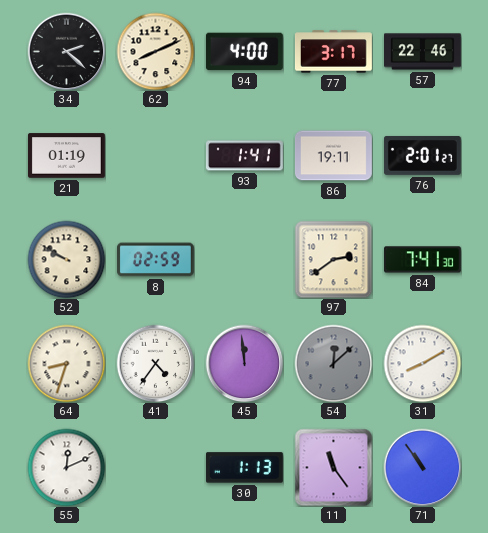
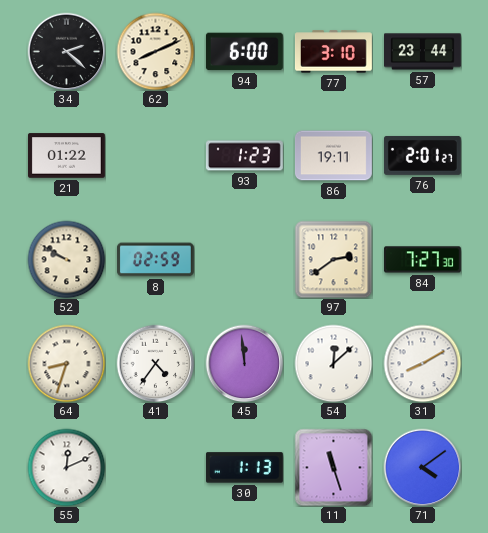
94: 4:00 -> 6:00 (244, 52)
77: 3:17 -> 3:10 (333, 52)
57: 22:46 -> 23:44 (423, 52)
21: 01:19 -> 01:22 (66, 156)
93: 1:41 -> 1:23 (244, 156)
84: 7:41 -> 7:27 (422, 260)
54 dial: grey -> white (333, 363)
11: 11:24 -> 11:27 (333, 467)
71: 10:54 -> 4:09 (422, 467)
